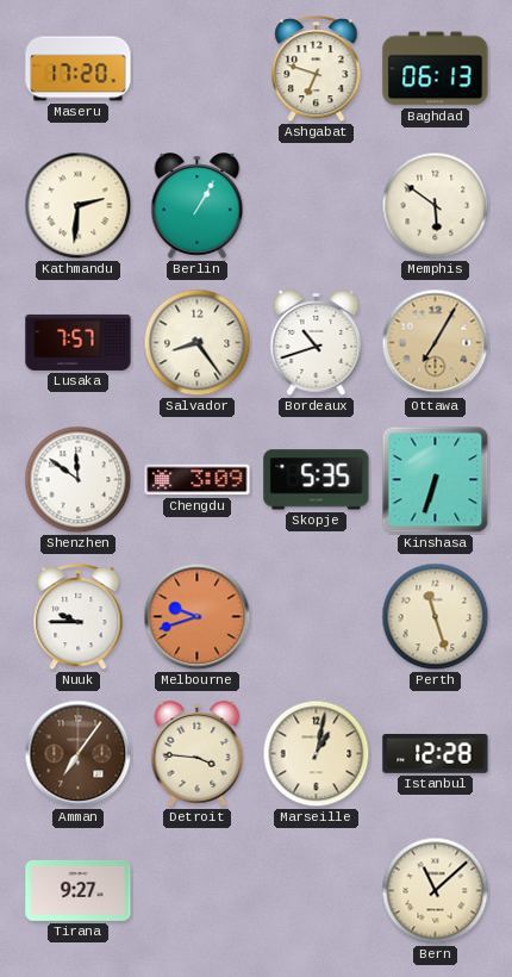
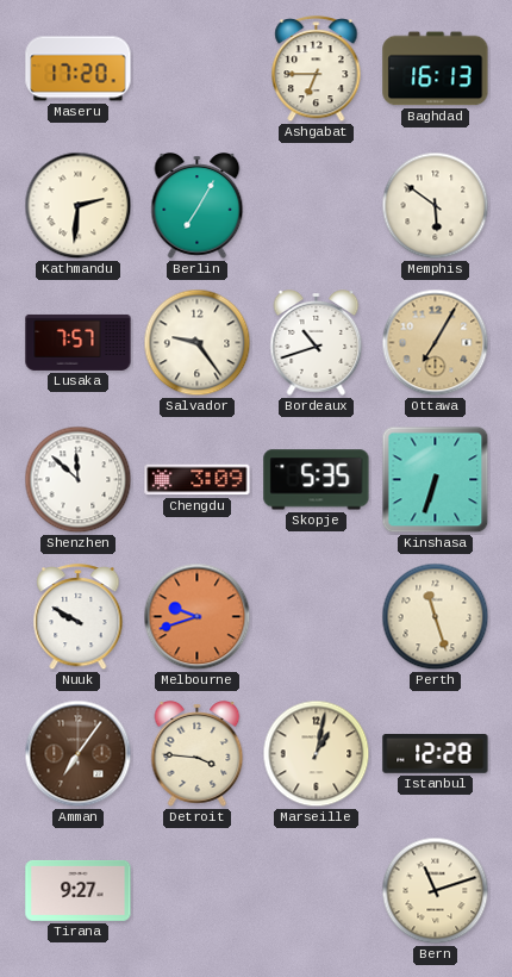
Ashgabat: 6:48 -> 6:45 (317, 70)
Baghdad: 06:13 -> 16:13 (436, 69)
Berlin: 1:05 -> 7:05 (198, 206)
Salvador: 8:24 -> 9:24 (198, 343)
Shenzhen: 11:51 -> 11:52 (79, 480)
Nuuk: 9:45 -> 9:50 (79, 618)
Bern: 11:08 -> 11:12 (436, 891)
